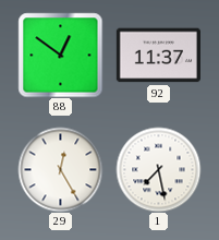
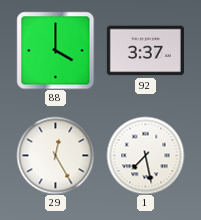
88: 12:51 -> 4:00 (55, 50)
92: 11:37 -> 3:37 (145, 51)
